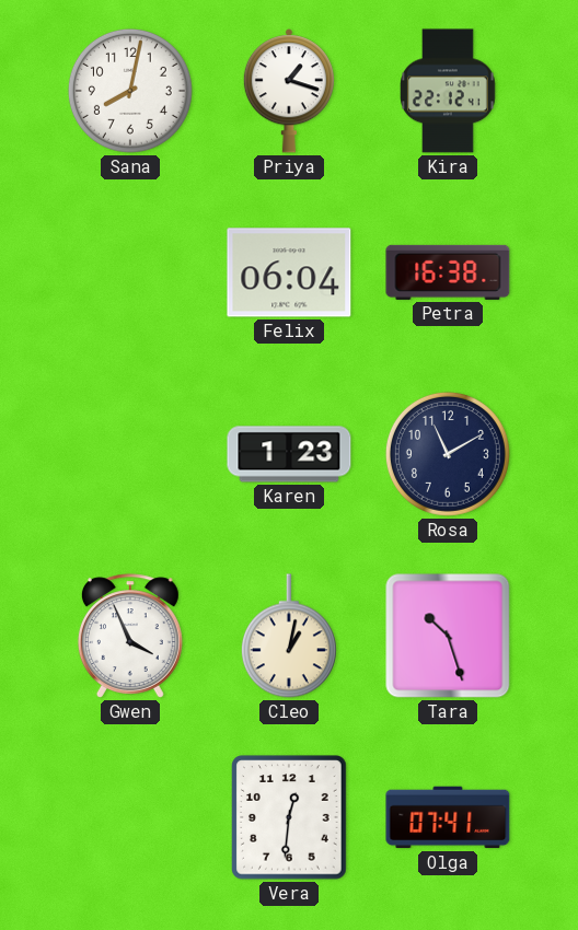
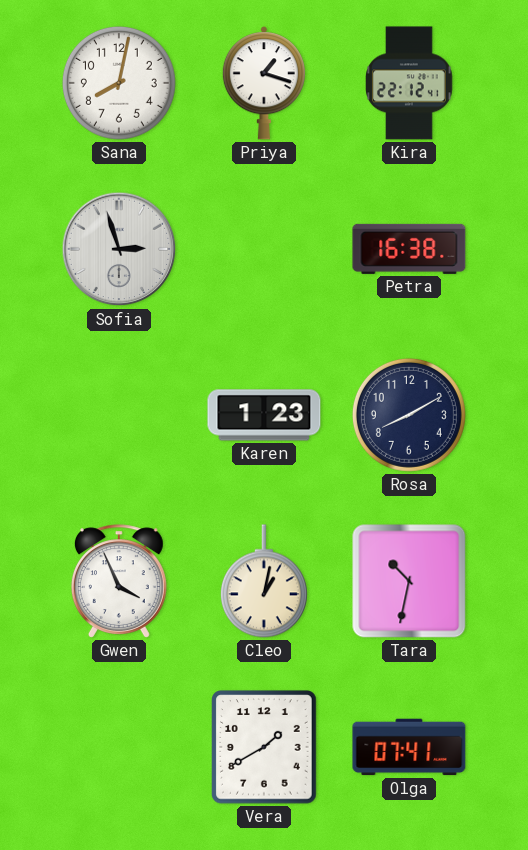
Sofia: none -> 2:57 (119, 249)
Felix: 06:04 -> none (289, 272)
Rosa: 11:10 -> 8:10 (409, 415)
Tara: 10:27 -> 10:32 (409, 581)
Vera: 12:31 -> 1:40 (264, 747)
